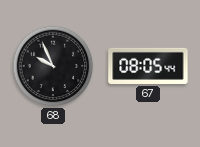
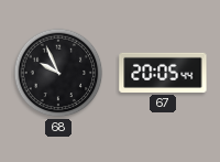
67: 08:05 -> 20:05 (163, 73)
